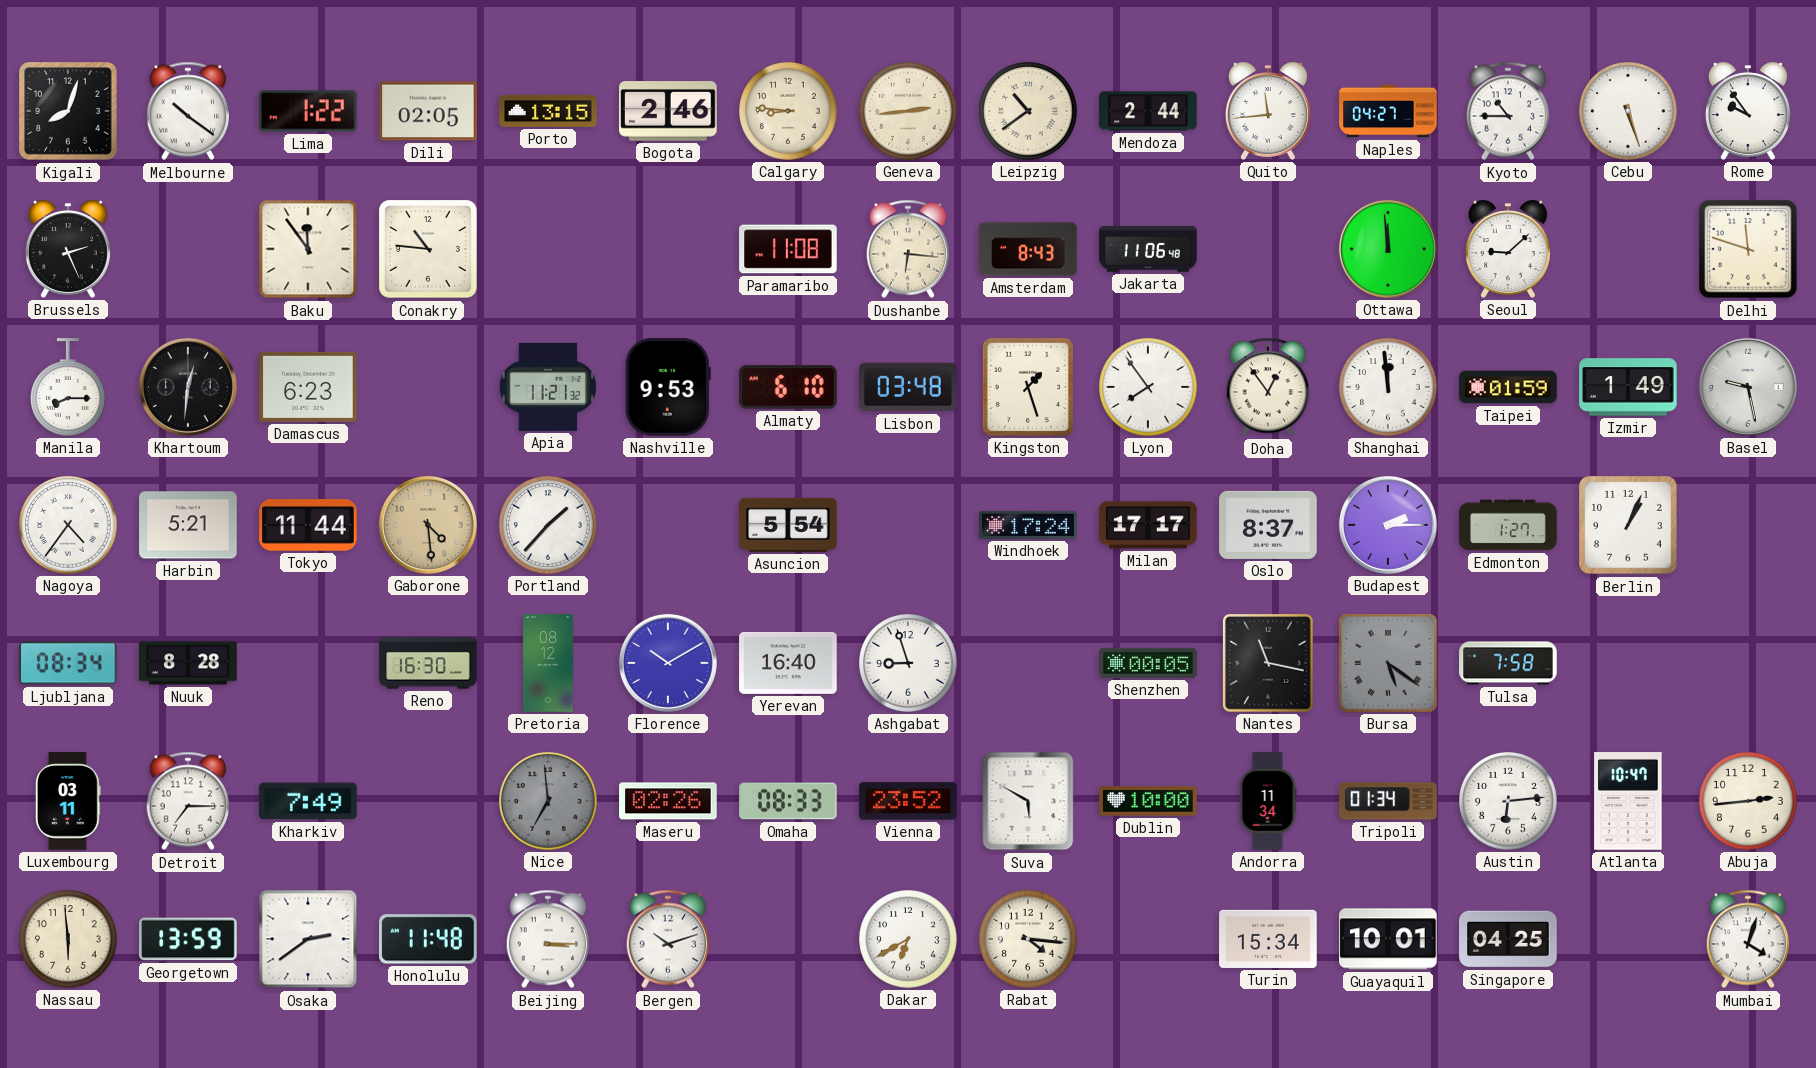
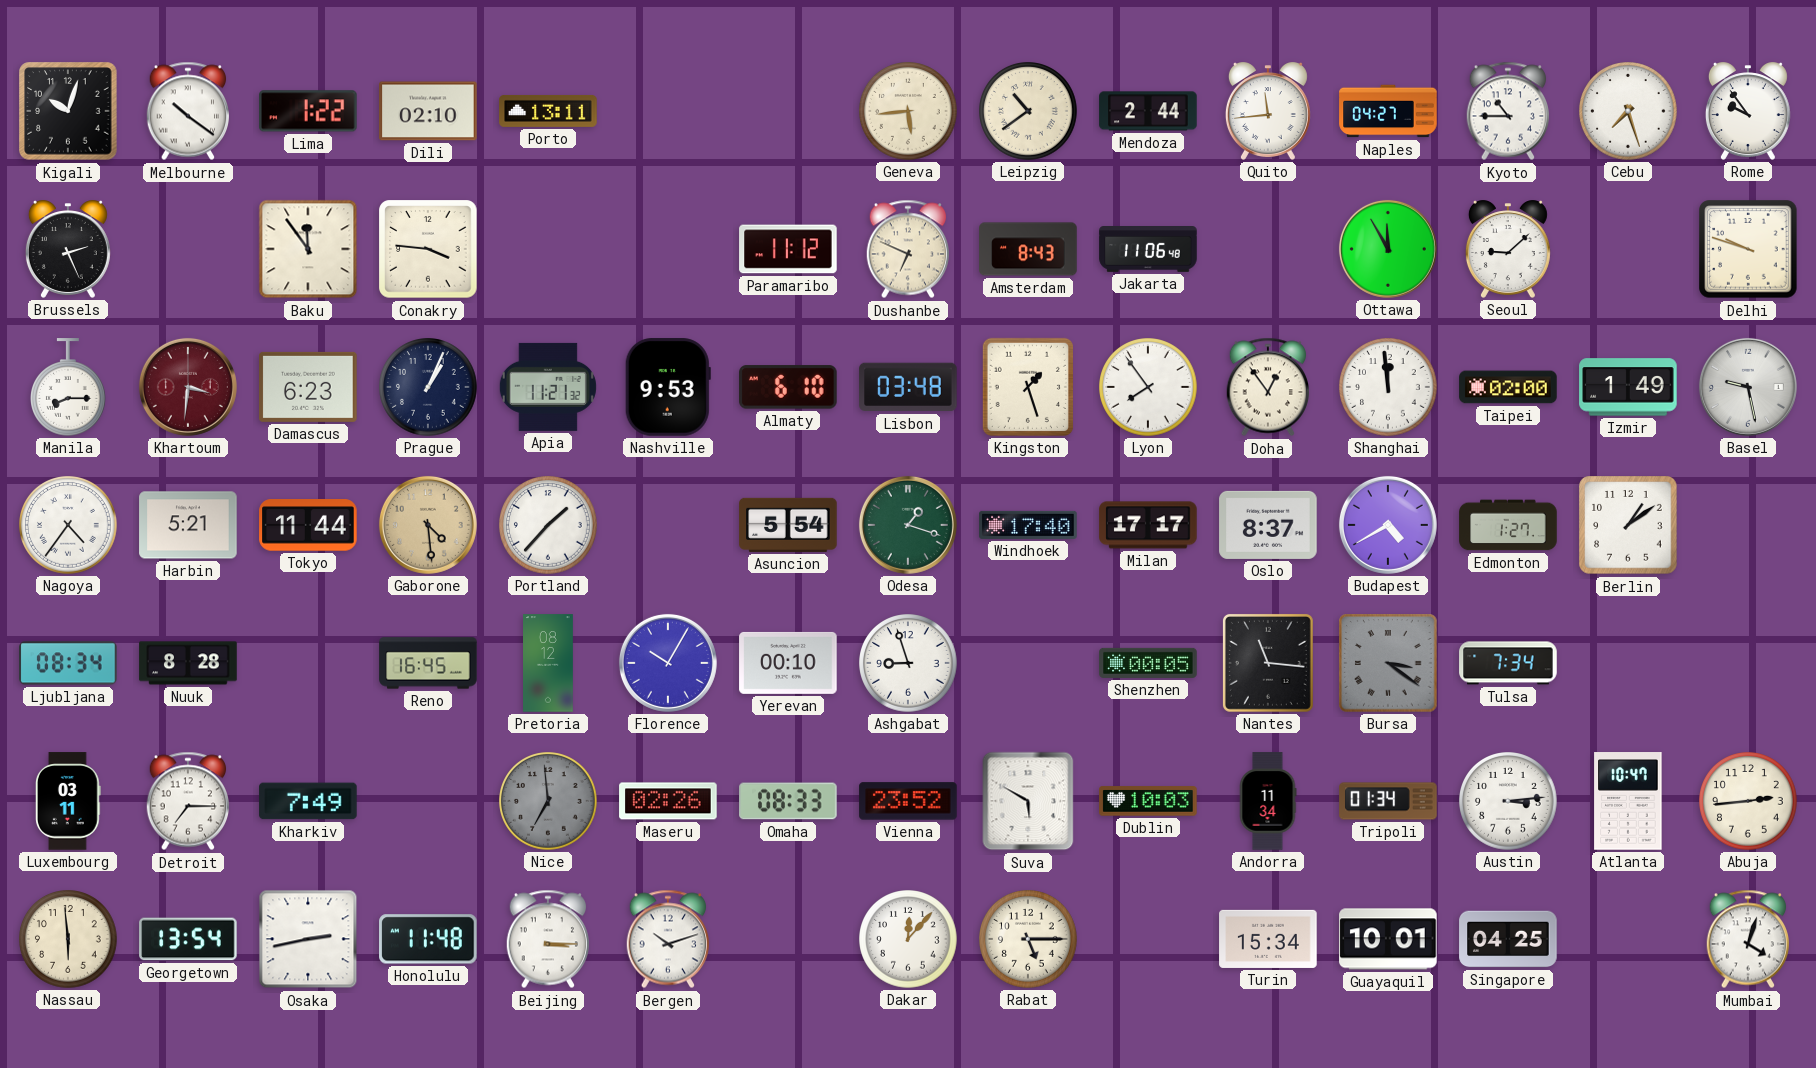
Kigali: 8:03 -> 10:03 (68, 111)
Dili: 02:05 -> 02:10 (428, 111)
Porto: 13:15 -> 13:11 (548, 111)
Bogota: 2:46 -> none (668, 111)
Calgary: 8:46 -> none (788, 111)
Geneva: 2:44 -> 5:44 (908, 111)
Cebu: 5:27 -> 7:27 (1628, 111)
Conakry: 10:46 -> 3:46 (428, 249)
Paramaribo: 11:08 -> 11:12 (788, 249)
Dushanbe: 6:16 -> 6:49 (907, 249)
Ottawa: 11:59 -> 11:55 (1388, 249)
Delhi: 11:48 -> 9:48 (1748, 249)
Khartoum: 12:31 -> 3:31 (188, 387)
Khartoum dial: black -> burgundy (188, 387)
Prague: none -> 1:04 (428, 387)
Taipei: 01:59 -> 02:00 (1508, 387)
Odesa: none -> 1:18 (908, 525)
Windhoek: 17:24 -> 17:40 (1028, 525)
Budapest: 2:15 -> 4:40 (1388, 525)
Berlin: 1:04 -> 1:09 (1628, 525)
Reno: 16:30 -> 16:45 (428, 663)
Florence: 10:10 -> 10:05 (668, 663)
Yerevan: 16:40 -> 00:10 (788, 663)
Nantes: 11:17 -> 11:16 (1268, 663)
Bursa: 5:21 -> 3:21 (1388, 663)
Tulsa: 7:58 -> 7:34 (1508, 663)
Dublin: 10:00 -> 10:03 (1148, 801)
Austin: 6:14 -> 3:14 (1508, 801)
Georgetown: 13:59 -> 13:54 (188, 939)
Osaka: 2:39 -> 2:43 (308, 939)
Dakar: 6:40 -> 12:07 (908, 939)
Rabat: 4:16 -> 5:15 (1028, 939)
